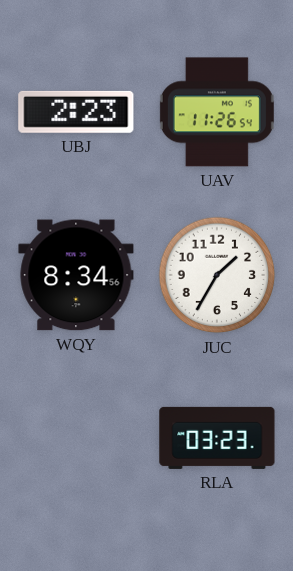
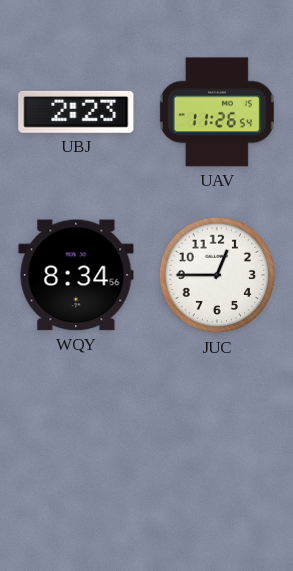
JUC: 1:35 -> 12:45 (217, 275)
RLA: 03:23 -> none (217, 438)
